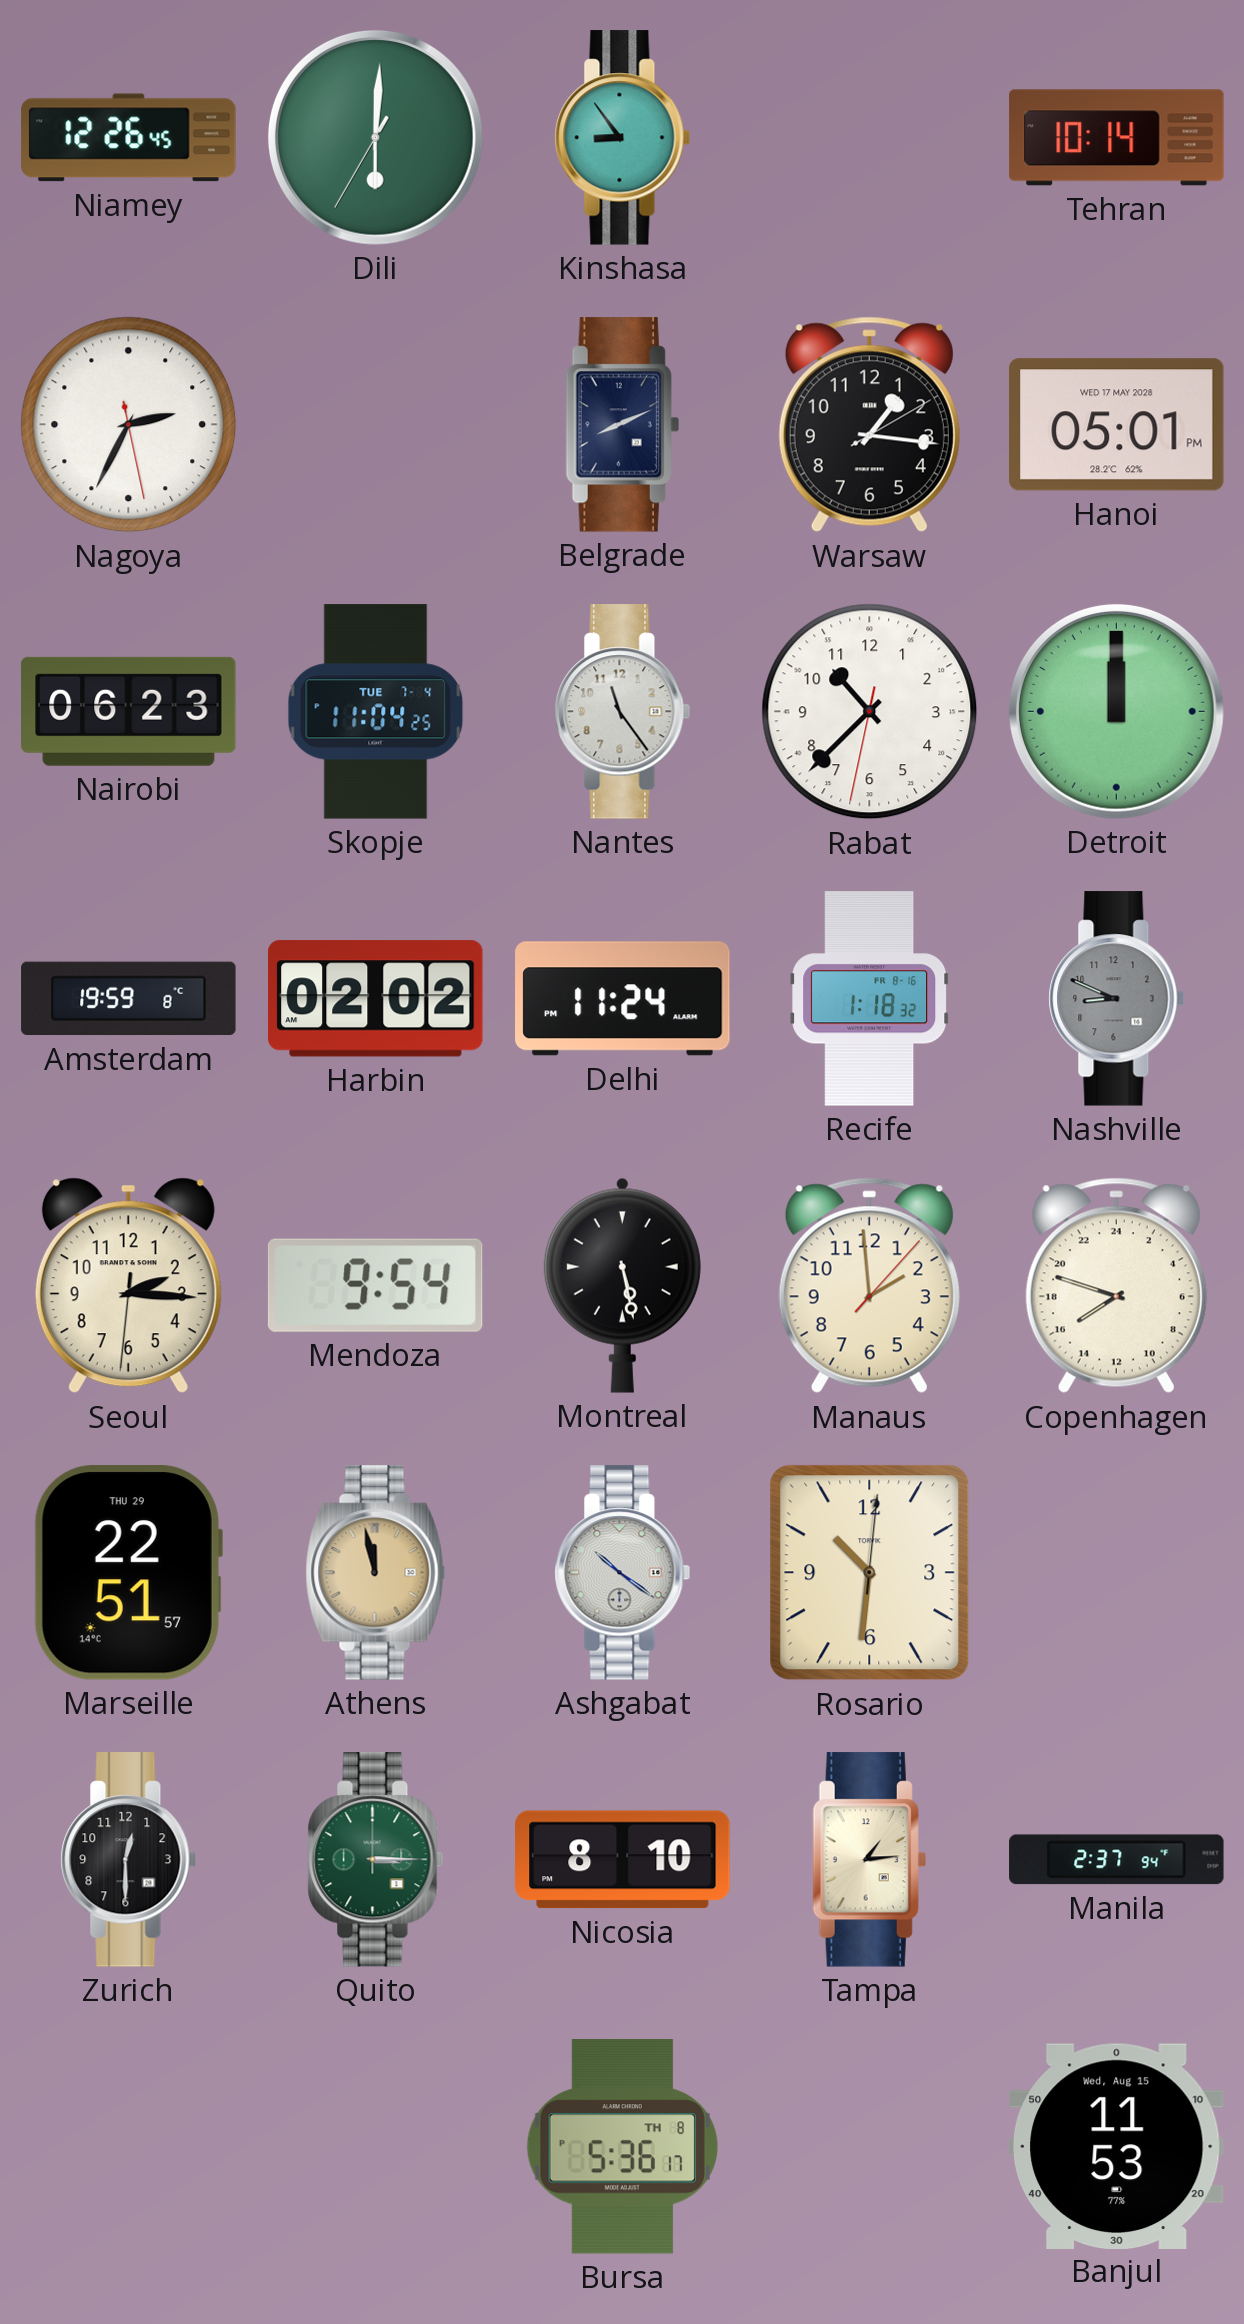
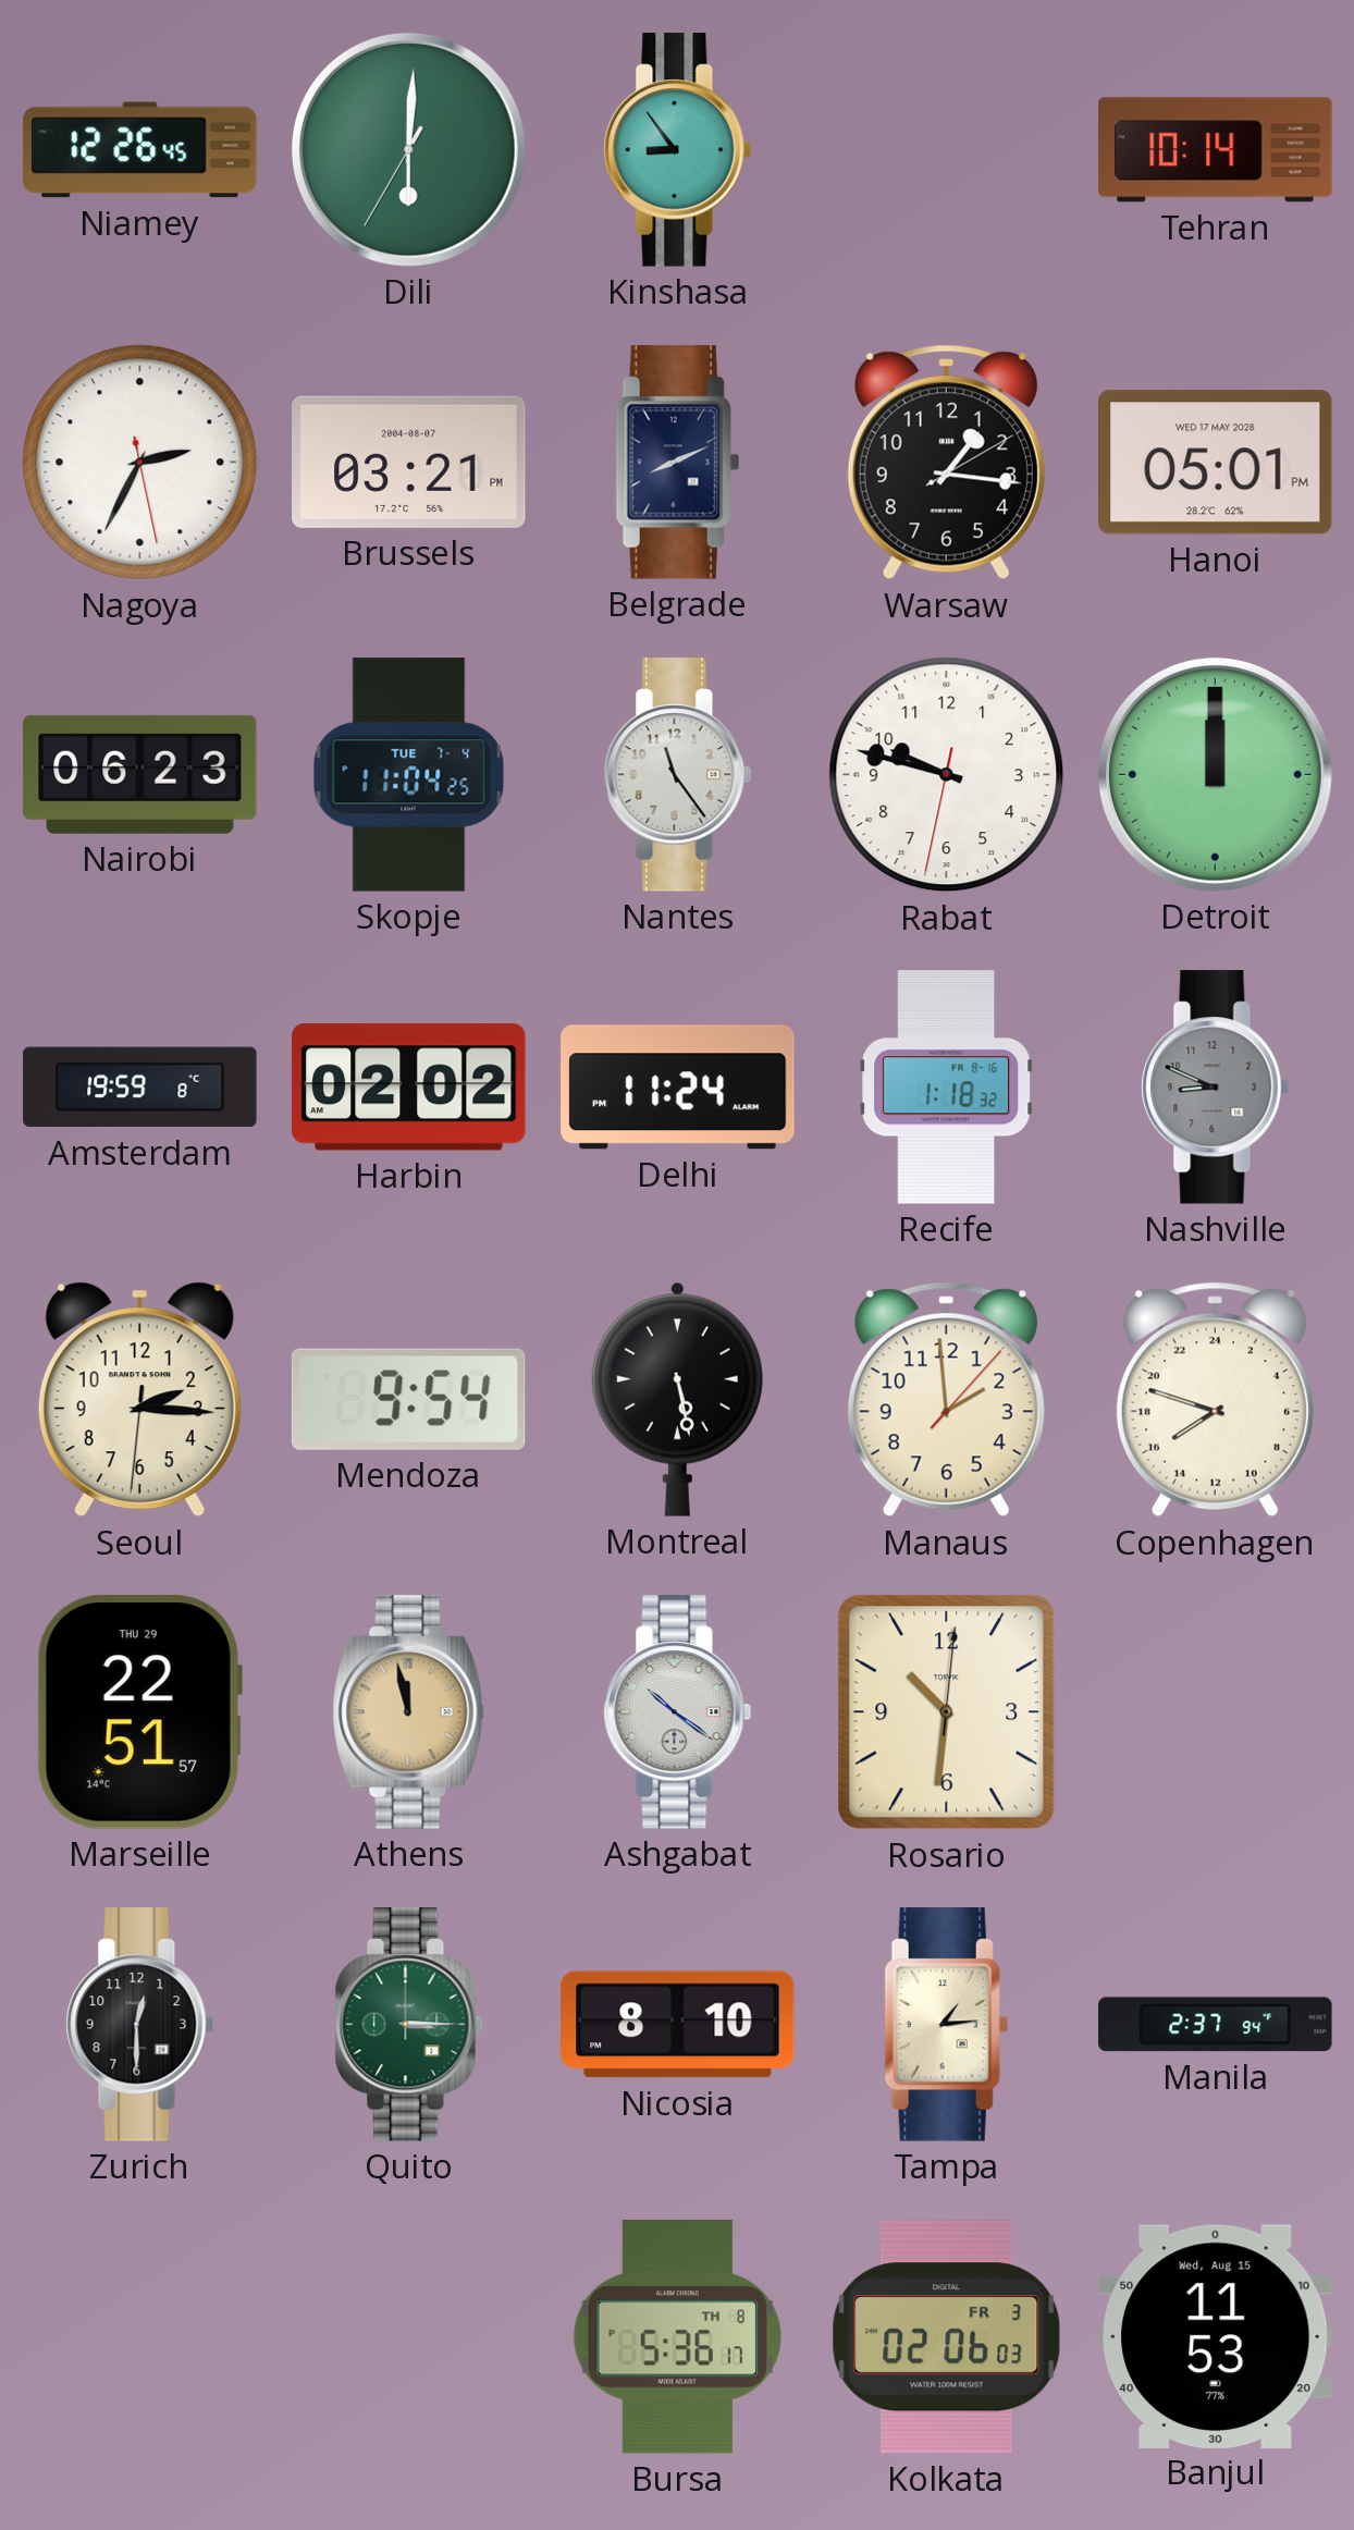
Brussels: none -> 03:21 (409, 462)
Rabat: 10:37 -> 9:47 (947, 775)
Kolkata: none -> 02:06 (947, 2337)
